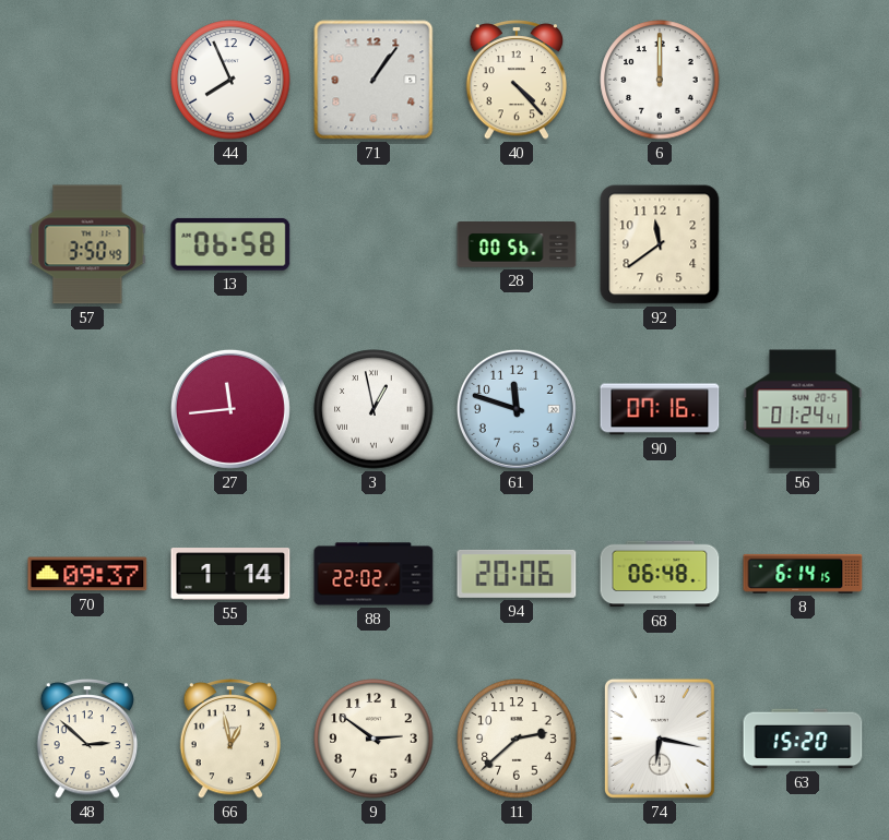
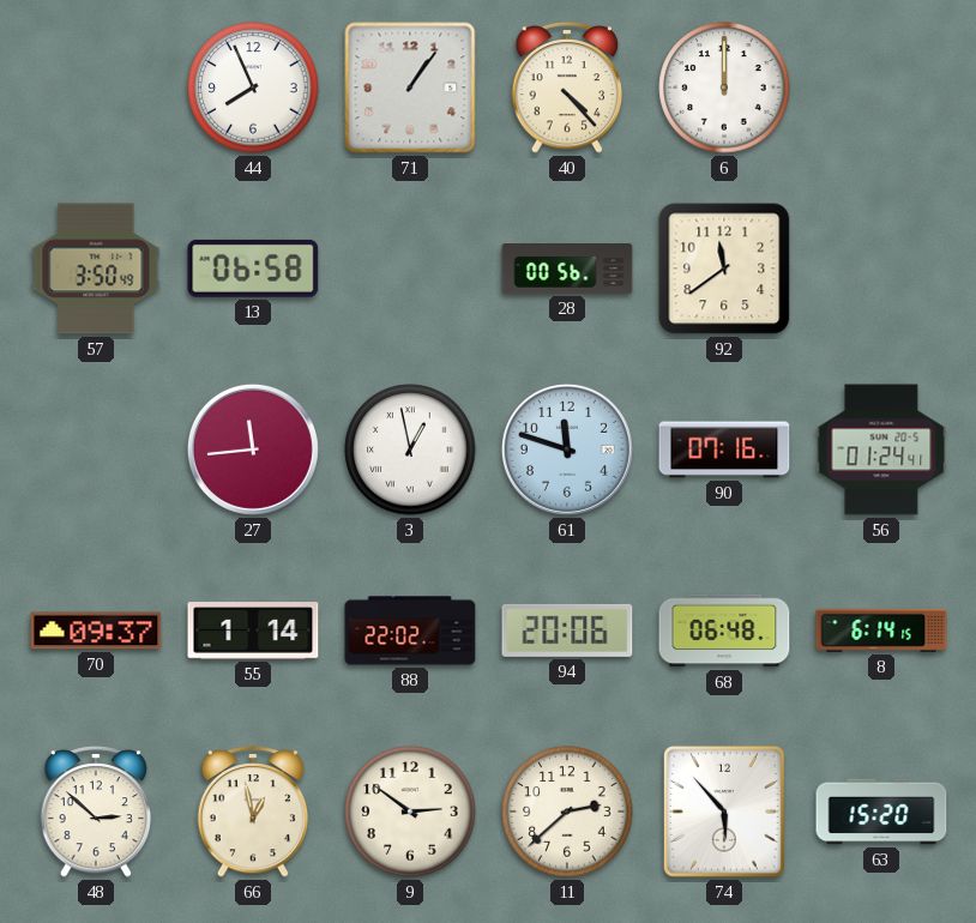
74: 6:17 -> 5:53 (724, 812)
